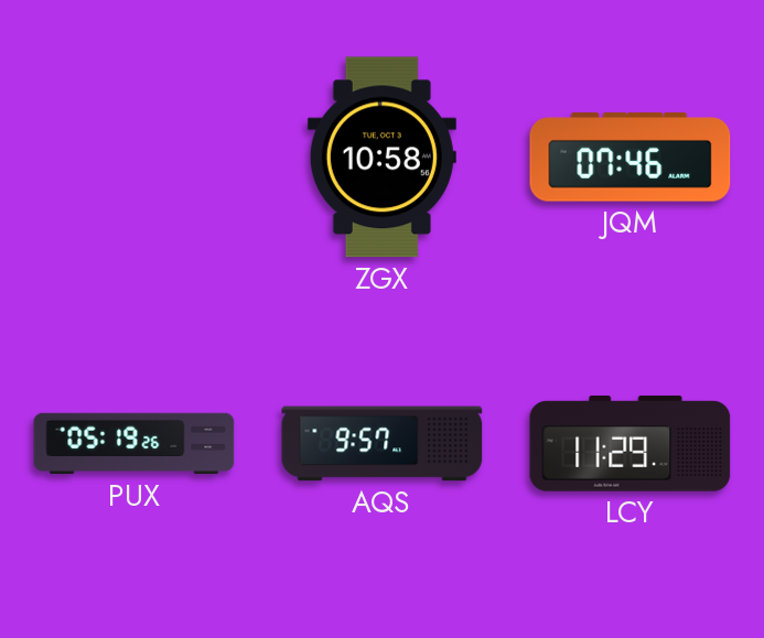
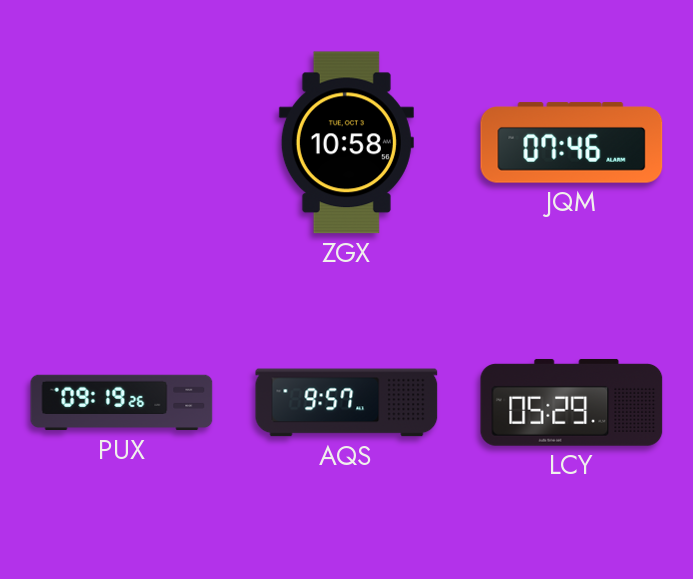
PUX: 05:19 -> 09:19 (122, 403)
LCY: 11:29 -> 05:29 (572, 403)
